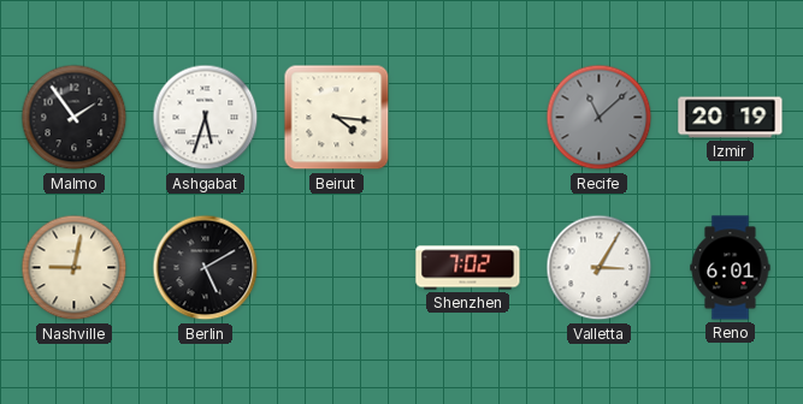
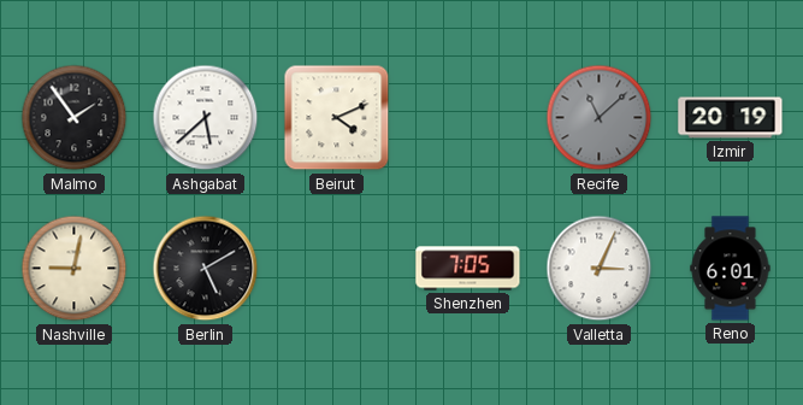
Ashgabat: 5:33 -> 5:38 (206, 118)
Beirut: 4:16 -> 4:11 (337, 118)
Shenzhen: 7:02 -> 7:05 (468, 269)
Valletta: 3:05 -> 3:04 (600, 269)
